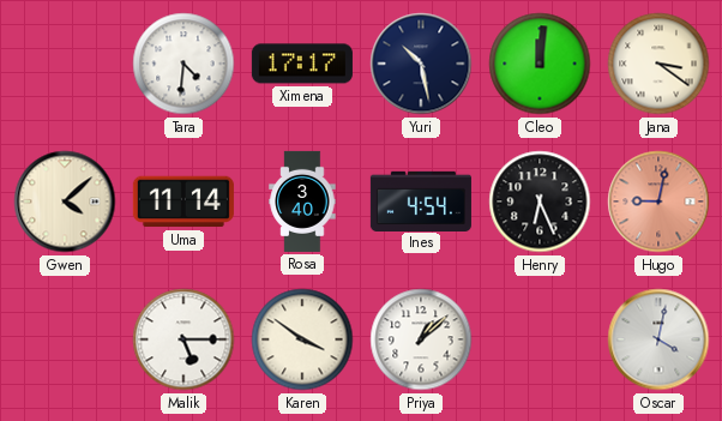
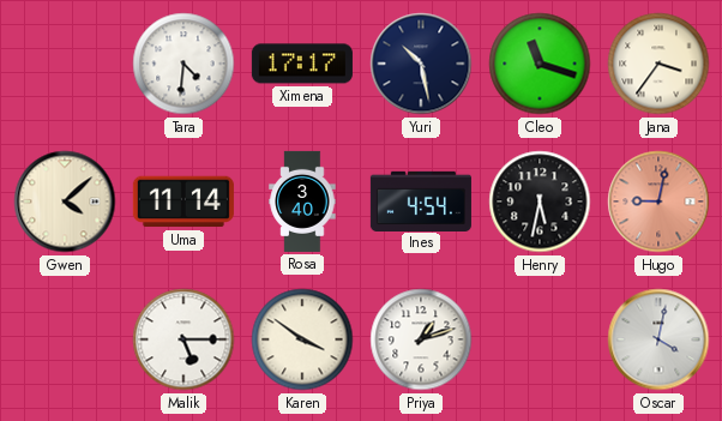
Cleo: 12:01 -> 11:18 (540, 64)
Jana: 3:21 -> 3:36 (658, 64)
Henry: 6:26 -> 5:32 (540, 202)
Priya: 1:08 -> 1:12 (421, 339)
